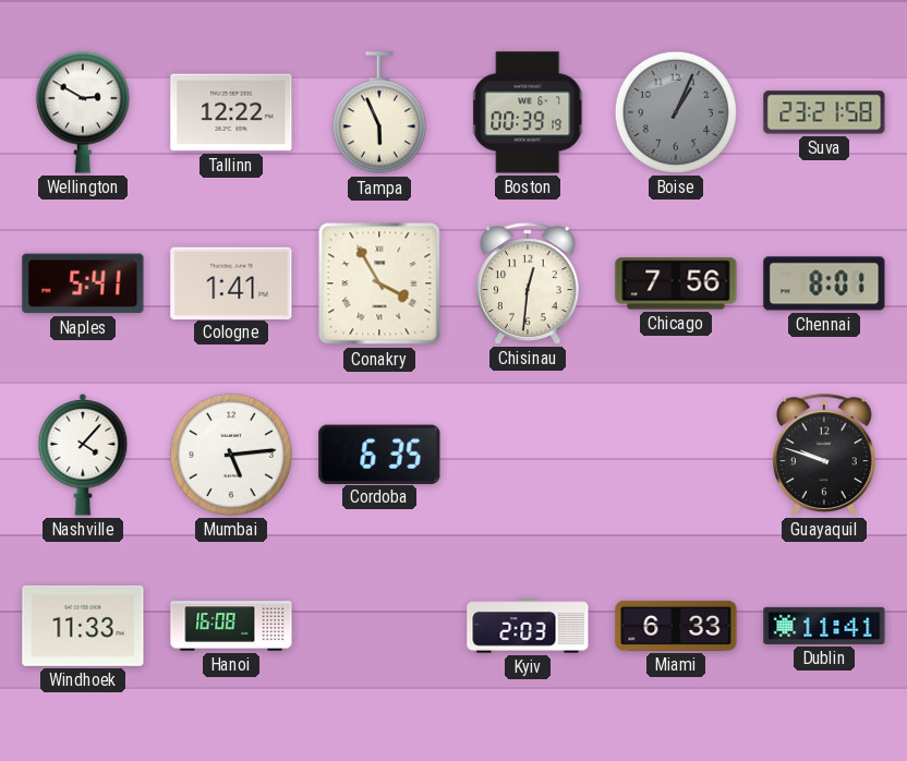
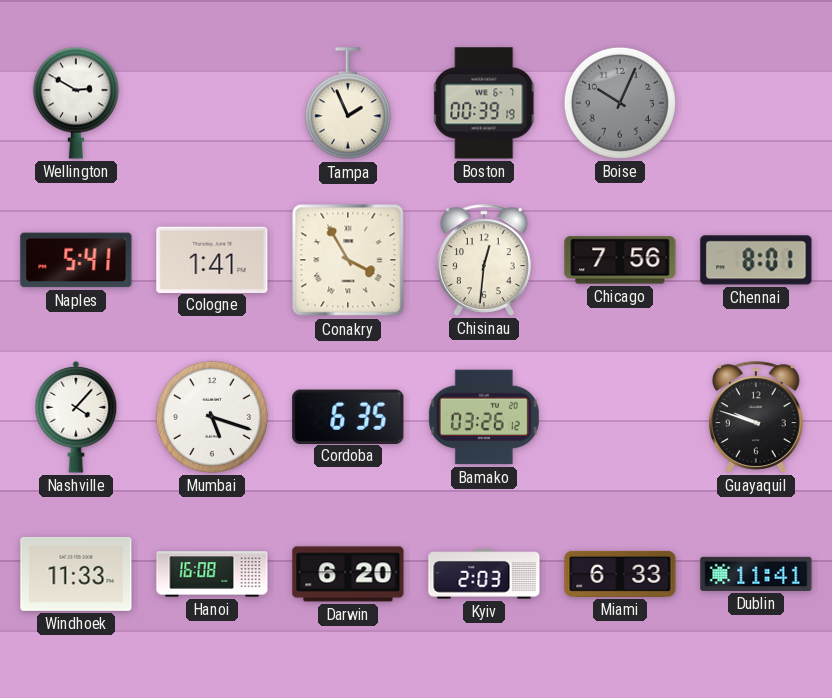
Tallinn: 12:22 -> none (231, 112)
Tampa: 5:56 -> 1:56 (348, 104)
Boise: 1:04 -> 10:04 (620, 103)
Suva: 23:21 -> none (824, 112)
Mumbai: 5:14 -> 5:18 (212, 417)
Bamako: none -> 03:26 (484, 417)
Darwin: none -> 6:20 (348, 574)
